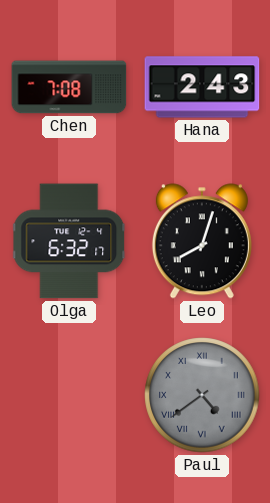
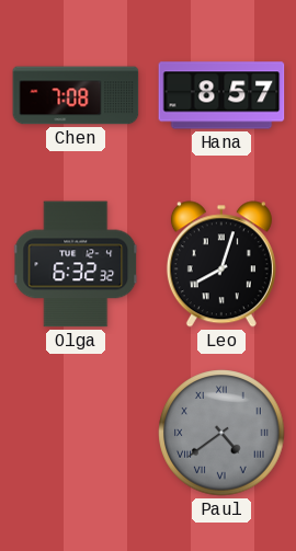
Hana: 2:43 -> 8:57 (221, 95)
Olga: 6:32:17 -> 6:32:32 (77, 264)
